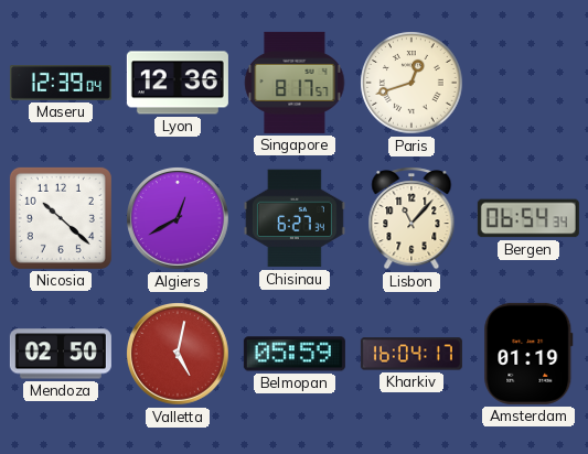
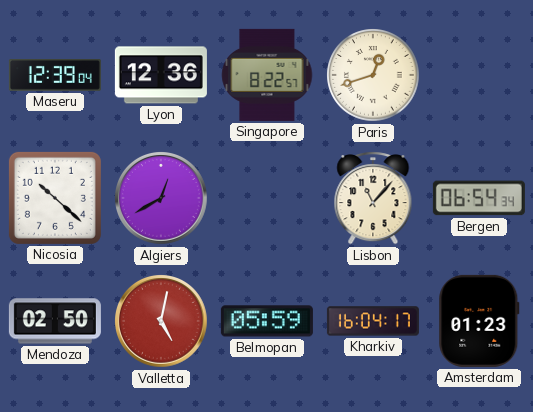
Singapore: 8:17 -> 8:22 (267, 75)
Chisinau: 6:27 -> none (295, 218)
Amsterdam: 01:19 -> 01:23 (479, 321)
